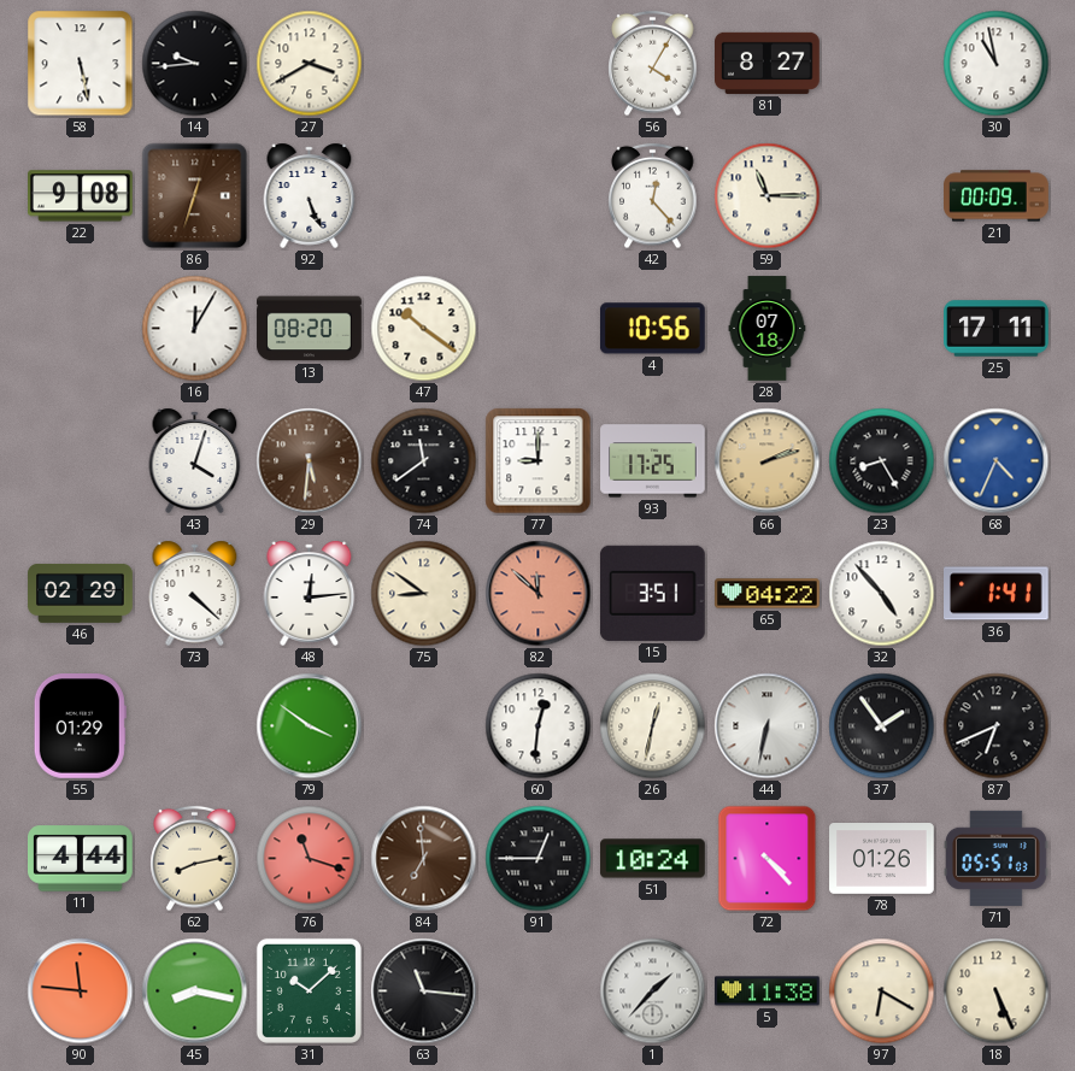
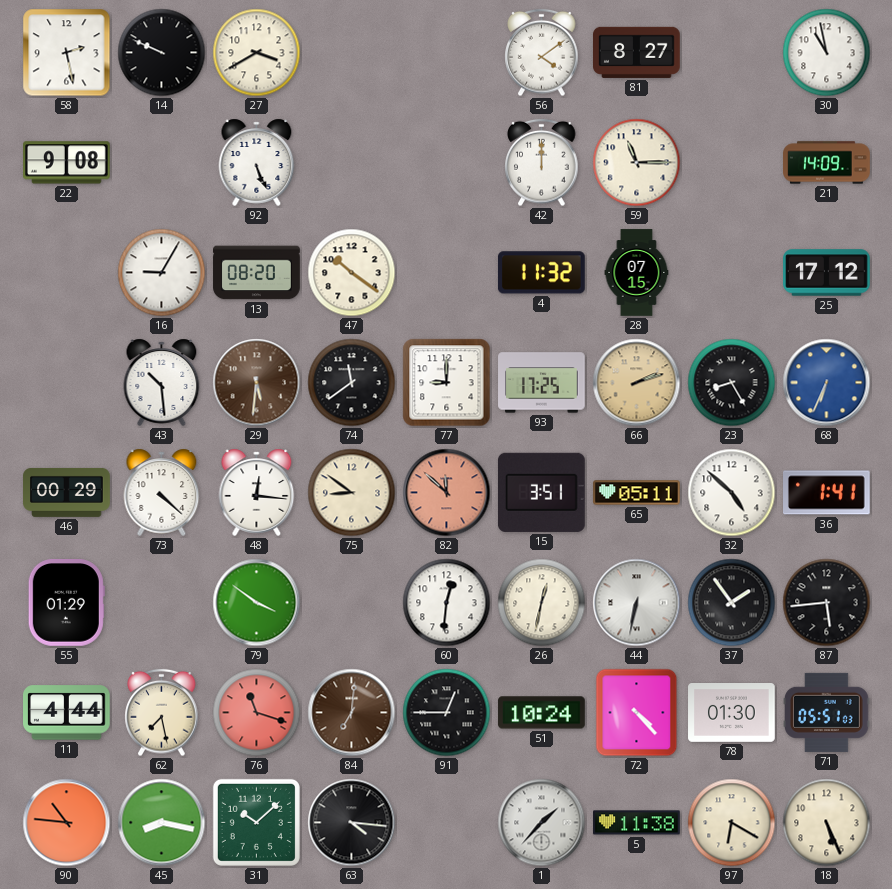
58: 5:28 -> 2:28 (67, 53)
14: 9:44 -> 9:49 (162, 53)
56: 4:05 -> 4:09 (542, 53)
86: 12:33 -> none (195, 196)
42: 12:23 -> 12:00 (542, 163)
21: 00:09 -> 14:09 (827, 163)
16: 12:05 -> 9:05 (162, 273)
4: 10:56 -> 11:32 (541, 273)
28: 07:18 -> 07:15 (637, 273)
25: 17:11 -> 17:12 (827, 273)
43: 4:03 -> 10:29 (162, 382)
68: 4:34 -> 6:34 (827, 383)
46: 02:29 -> 00:29 (67, 492)
48: 12:14 -> 12:16 (257, 492)
65: 04:22 -> 05:11 (637, 493)
32: 4:53 -> 4:52 (732, 493)
87: 6:41 -> 5:44 (827, 603)
62: 8:13 -> 7:28 (162, 713)
84: 6:59 -> 7:01 (352, 713)
78: 01:26 -> 01:30 (732, 713)
90: 11:46 -> 10:46 (67, 823)
63: 11:16 -> 4:16 (352, 823)
